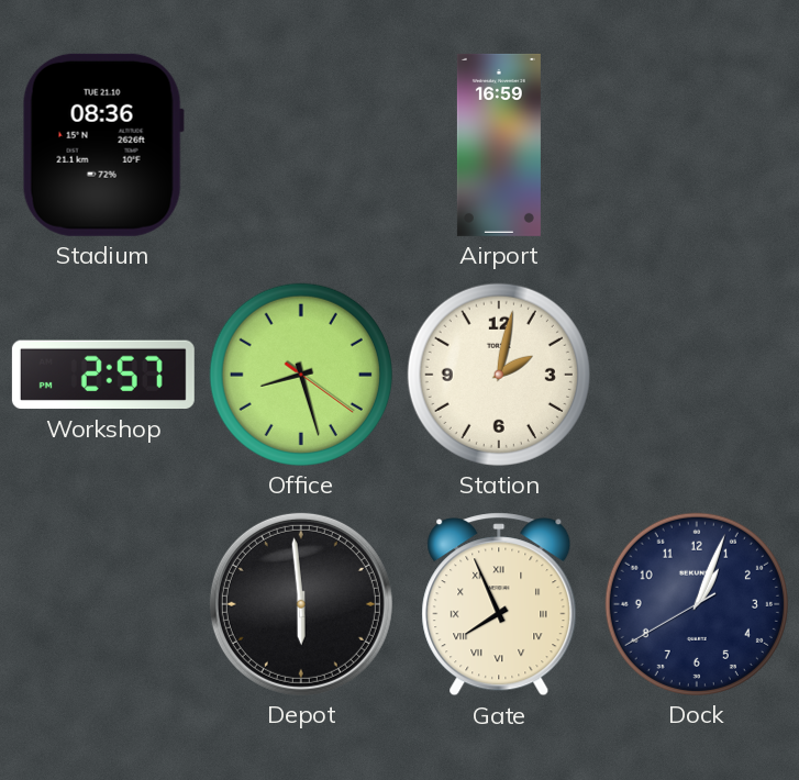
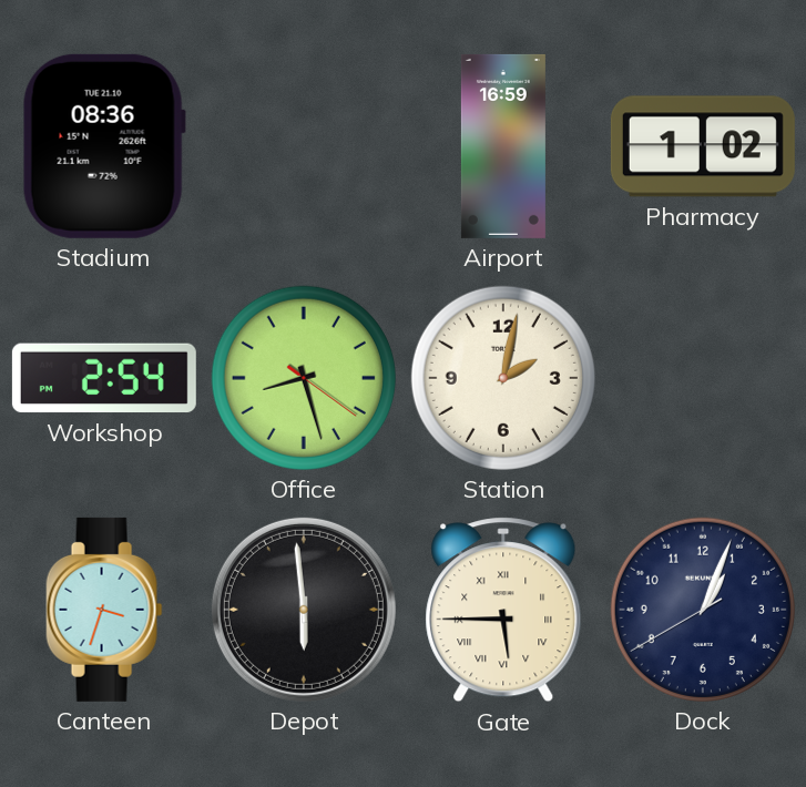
Pharmacy: none -> 1:02 (703, 146)
Workshop: 2:57 -> 2:54 (104, 378)
Canteen: none -> 3:33 (104, 610)
Gate: 7:56 -> 5:45 (503, 610)
